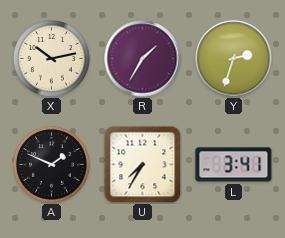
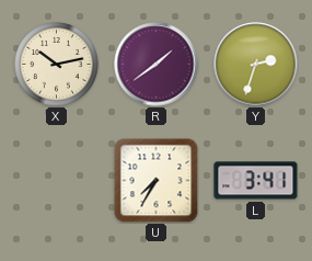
R: 1:35 -> 1:39 (157, 65)
A: 1:49 -> none (52, 165)
